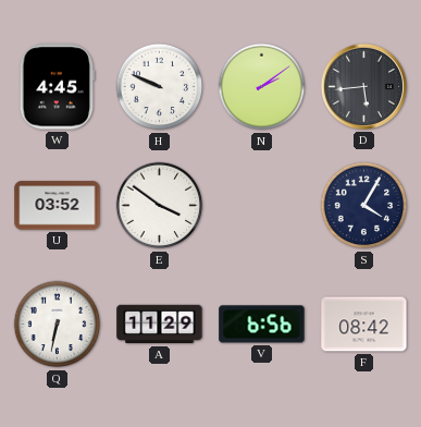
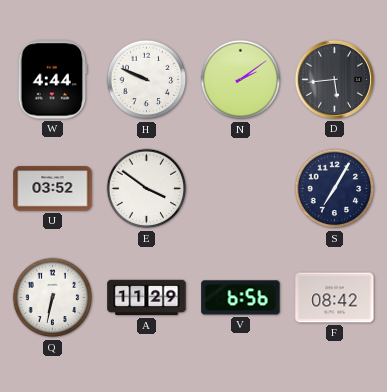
W: 4:45 -> 4:44 (53, 80)
S: 4:05 -> 7:05 (335, 189)
